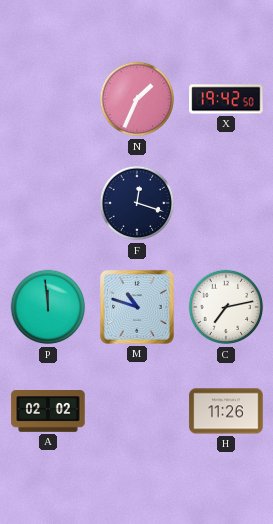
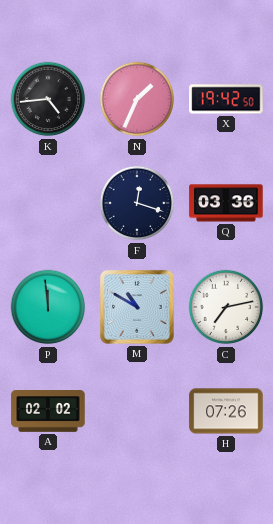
K: none -> 4:44 (48, 99)
Q: none -> 03:36 (226, 203)
M: 10:48 -> 10:50 (138, 308)
H: 11:26 -> 07:26 (226, 411)
